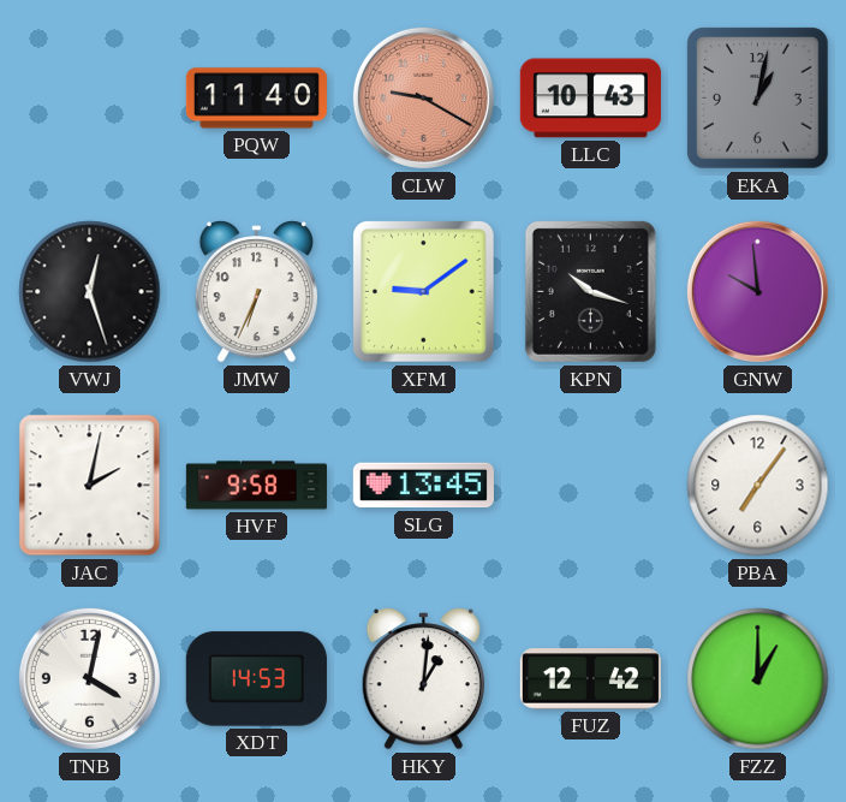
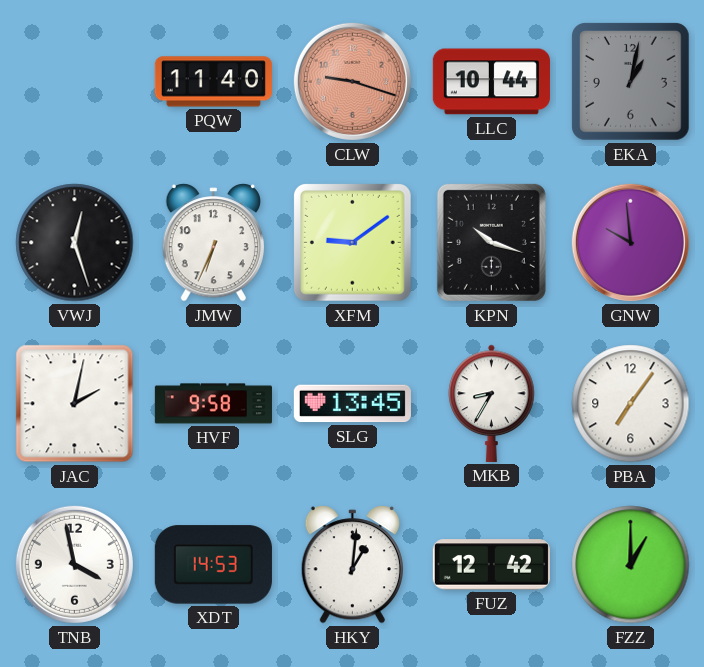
CLW: 9:20 -> 9:18 (352, 81)
LLC: 10:43 -> 10:44 (491, 82)
MKB: none -> 8:35 (492, 403)
TNB: 4:02 -> 3:58 (74, 564)
